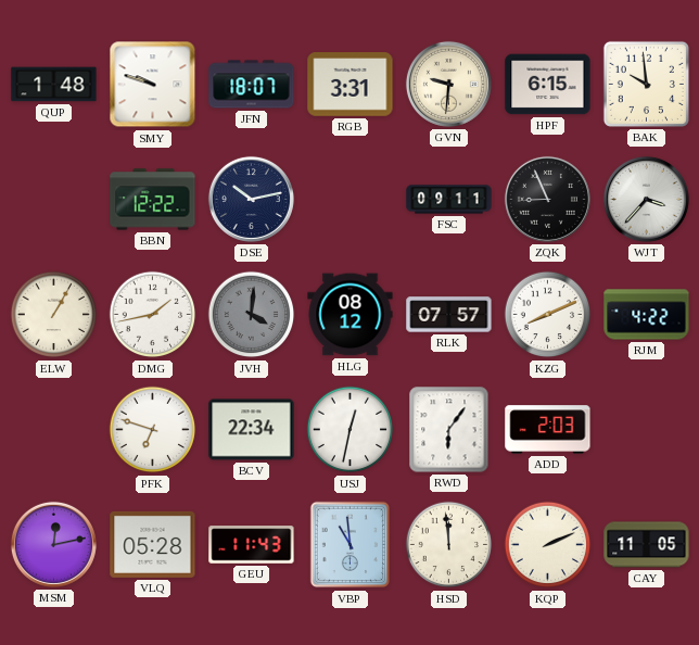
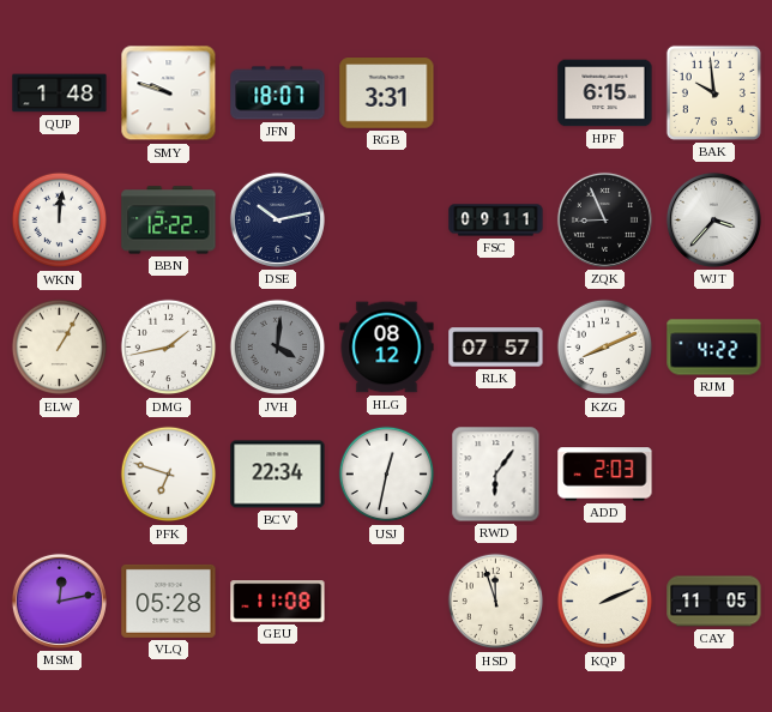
GVN: 9:31 -> none (448, 84)
WKN: none -> 12:01 (60, 221)
GEU: 11:43 -> 11:08 (278, 602)
VBP: 10:59 -> none (351, 545)
HSD: 11:59 -> 11:57 (496, 602)
